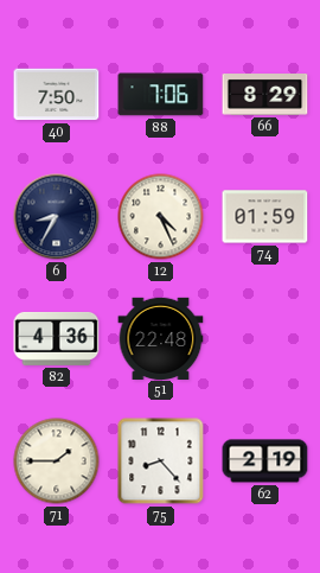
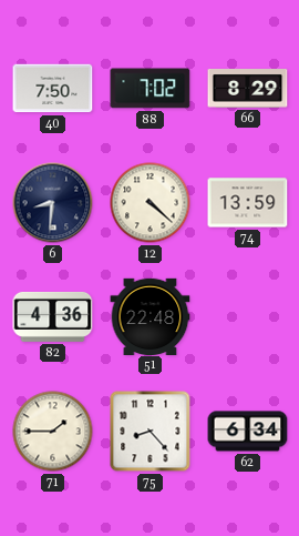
88: 7:06 -> 7:02 (151, 89)
6: 8:35 -> 8:31 (53, 203)
12: 4:26 -> 4:22 (151, 203)
74: 01:59 -> 13:59 (248, 203)
62: 2:19 -> 6:34 (248, 432)
